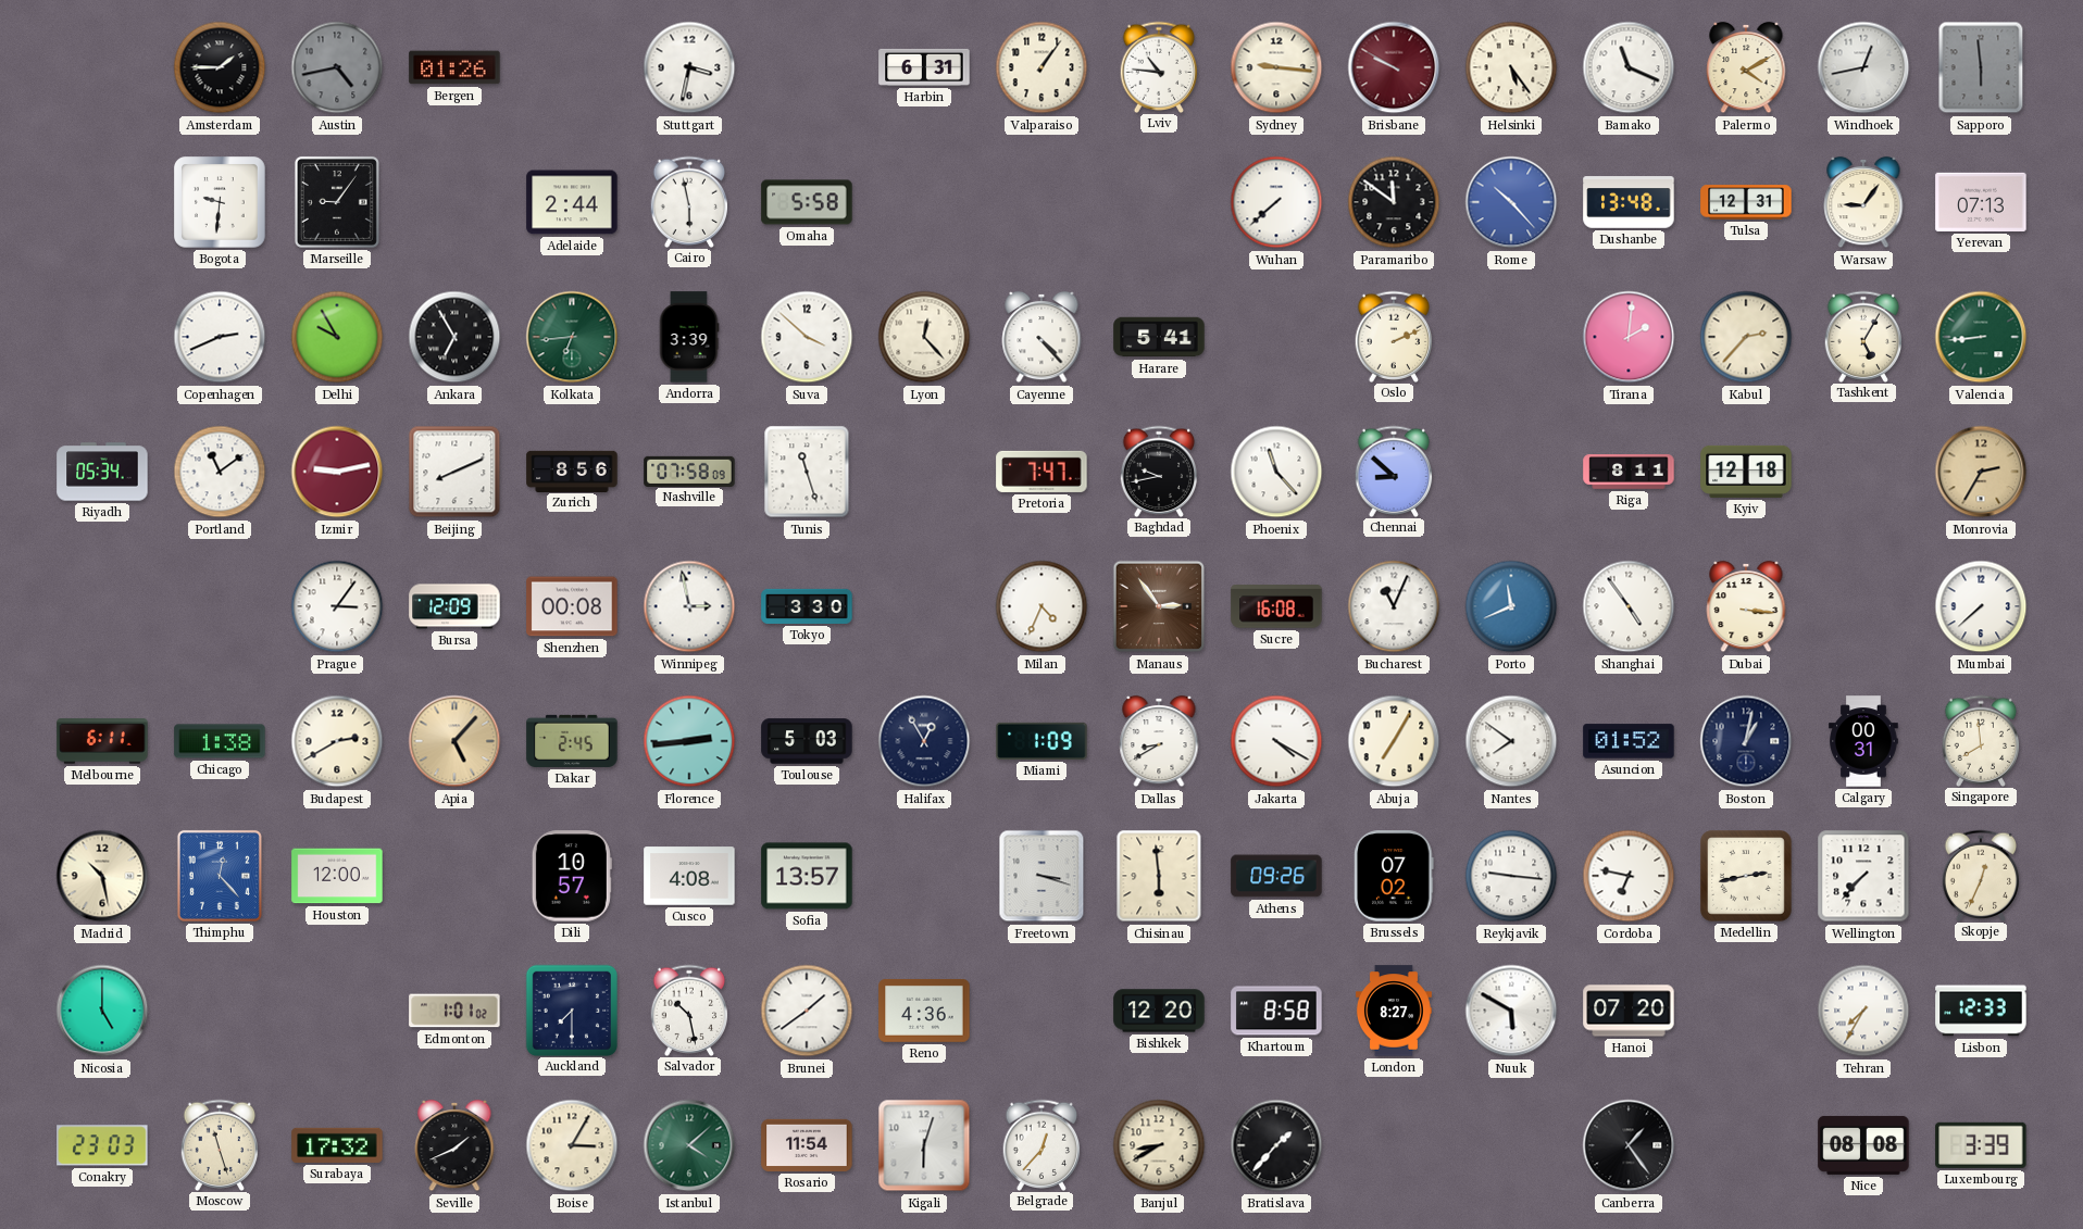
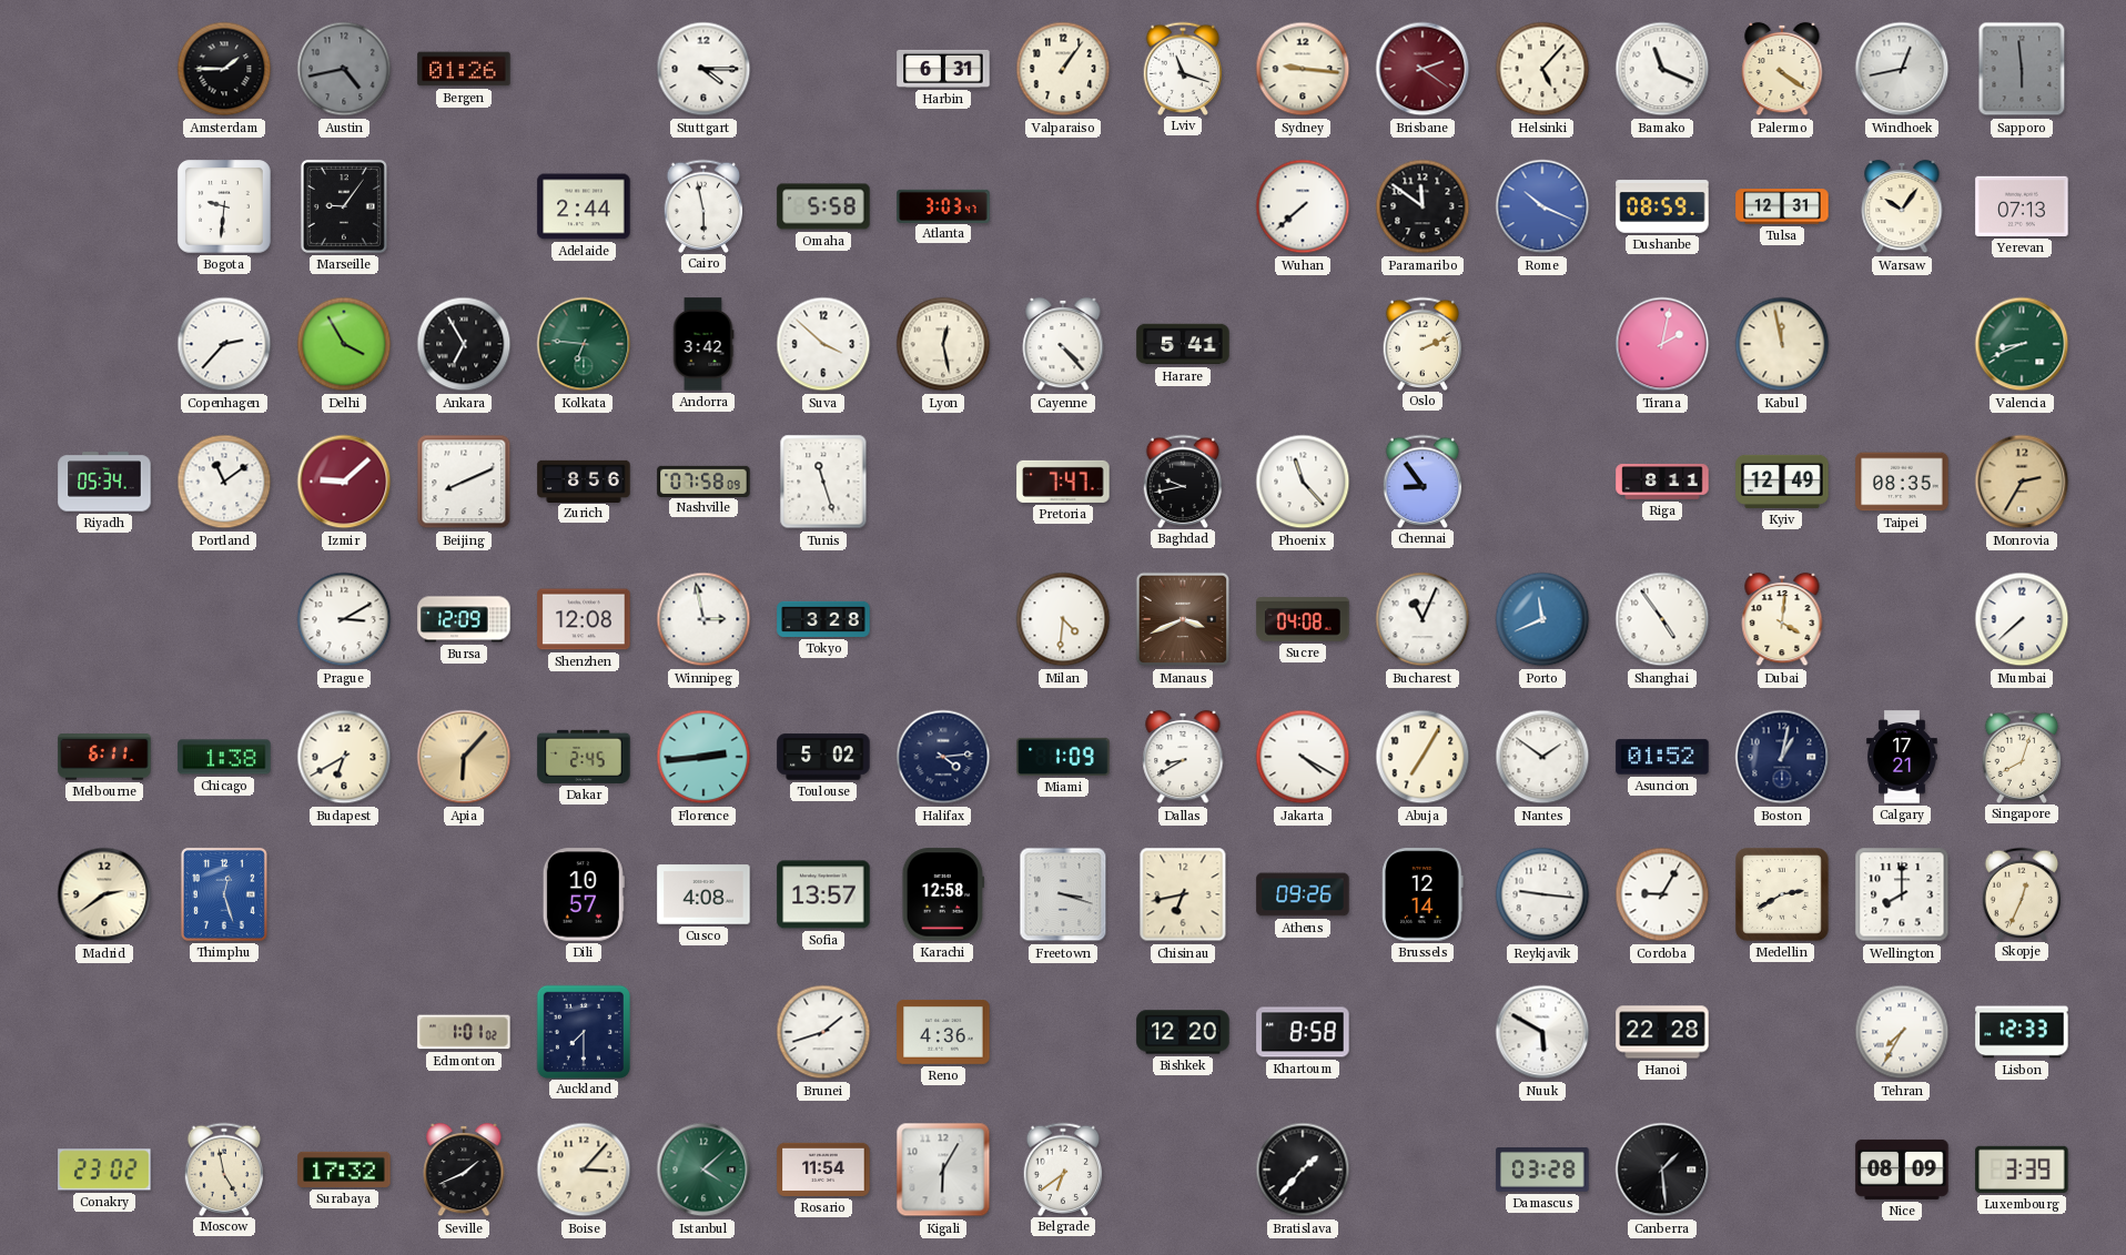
Stuttgart: 3:32 -> 4:15 (703, 69)
Lviv: 10:46 -> 11:18 (1183, 68)
Brisbane: 9:50 -> 2:21 (1423, 69)
Helsinki: 5:24 -> 5:07 (1542, 69)
Palermo: 4:10 -> 4:21 (1782, 69)
Atlanta: none -> 3:03 (943, 205)
Rome: 10:23 -> 10:19 (1542, 206)
Dushanbe: 13:48 -> 08:59 (1662, 206)
Warsaw: 9:06 -> 10:06 (1902, 206)
Copenhagen: 2:41 -> 2:37 (224, 344)
Delhi: 9:55 -> 3:55 (344, 344)
Kolkata: 6:44 -> 6:46 (584, 344)
Andorra: 3:39 -> 3:42 (703, 344)
Lyon: 12:23 -> 12:28 (943, 344)
Tirana: 2:01 -> 2:02 (1662, 344)
Kabul: 2:37 -> 11:58 (1782, 344)
Tashkent: 5:05 -> none (1863, 336)
Valencia: 8:44 -> 8:41 (2022, 344)
Izmir: 9:13 -> 9:08 (344, 482)
Chennai: 8:52 -> 8:54 (1423, 480)
Kyiv: 12:18 -> 12:49 (1782, 482)
Taipei: none -> 08:35 (1902, 482)
Prague: 3:06 -> 3:10 (344, 619)
Shenzhen: 00:08 -> 12:08 (584, 619)
Tokyo: 3:30 -> 3:28 (823, 619)
Milan: 4:34 -> 4:31 (1063, 619)
Manaus: 2:54 -> 3:41 (1183, 619)
Sucre: 16:08 -> 04:08 (1303, 619)
Dubai: 3:16 -> 4:01 (1782, 619)
Budapest: 2:40 -> 6:40 (344, 757)
Apia: 5:07 -> 6:07 (464, 757)
Toulouse: 5:03 -> 5:02 (823, 757)
Halifax: 12:55 -> 4:14 (943, 757)
Nantes: 7:51 -> 1:51 (1542, 757)
Calgary: 00:31 -> 17:21 (1902, 757)
Singapore: 7:59 -> 8:03 (2022, 756)
Madrid: 10:28 -> 2:39 (104, 894)
Thimphu: 12:23 -> 12:27 (224, 894)
Houston: 12:00 -> none (337, 876)
Karachi: none -> 12:58 (942, 894)
Chisinau: 5:59 -> 6:43 (1183, 894)
Brussels: 07:02 -> 12:14 (1423, 894)
Cordoba: 6:47 -> 9:05 (1662, 894)
Medellin: 2:43 -> 2:40 (1783, 895)
Wellington: 7:37 -> 8:00 (1902, 894)
Nicosia: 5:00 -> none (102, 1011)
Salvador: 10:28 -> none (689, 1009)
Brunei: 1:39 -> 1:42 (823, 1032)
London: 8:27 -> none (1394, 1011)
Hanoi: 07:20 -> 22:28 (1662, 1032)
Conakry: 23:03 -> 23:02 (104, 1170)
Moscow: 11:27 -> 4:58 (224, 1168)
Boise: 3:05 -> 3:07 (584, 1170)
Kigali: 6:03 -> 6:05 (943, 1170)
Belgrade: 12:37 -> 6:39 (1063, 1168)
Banjul: 8:40 -> none (1159, 1145)
Damascus: none -> 03:28 (1542, 1171)
Canberra: 1:24 -> 1:29 (1662, 1170)
Nice: 08:08 -> 08:09 (1902, 1170)
